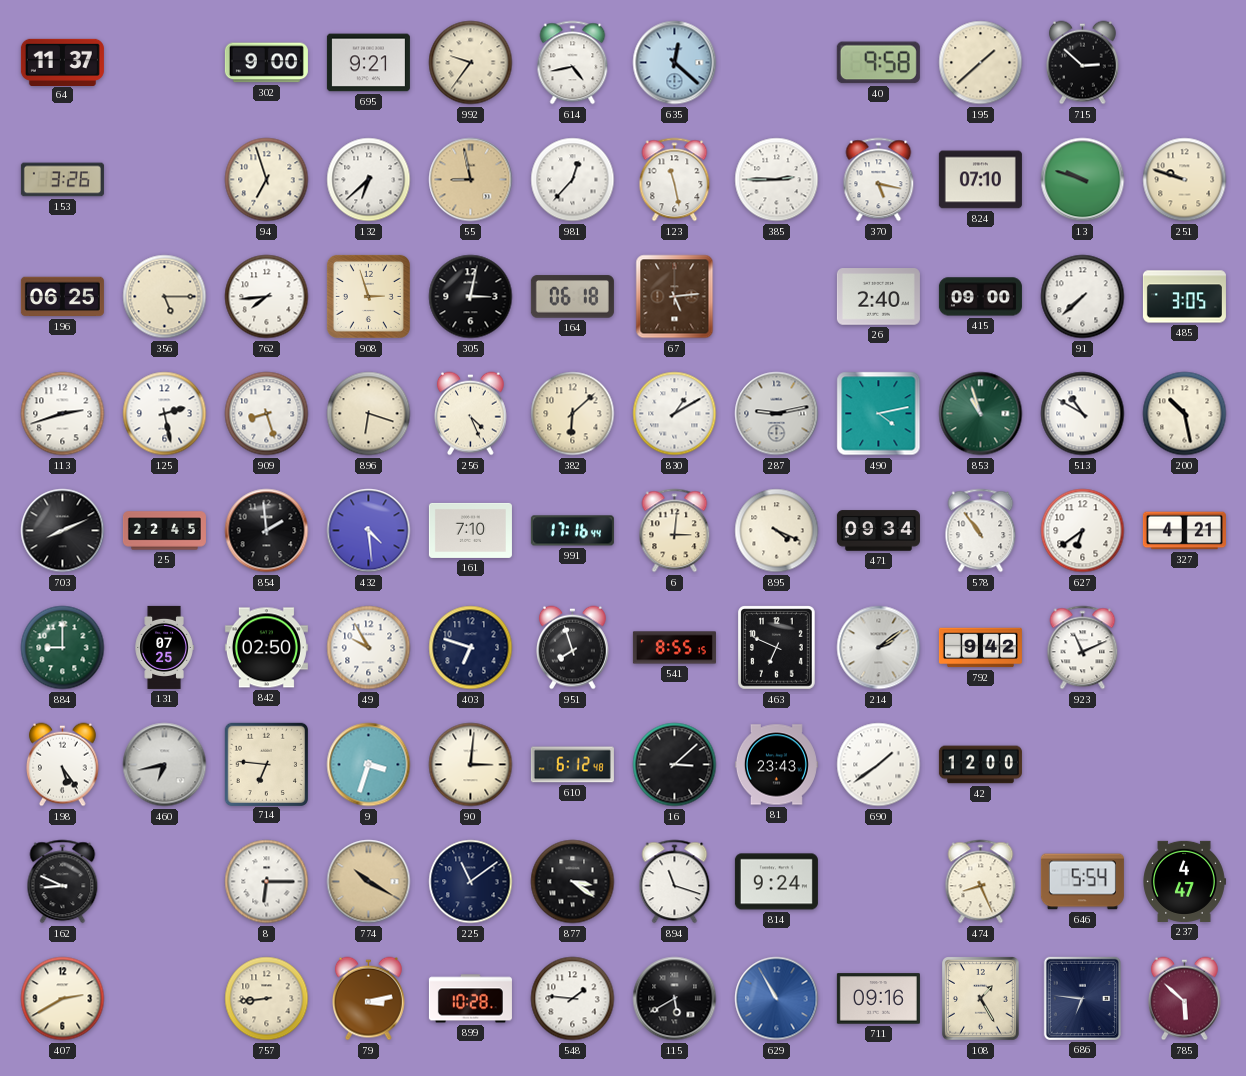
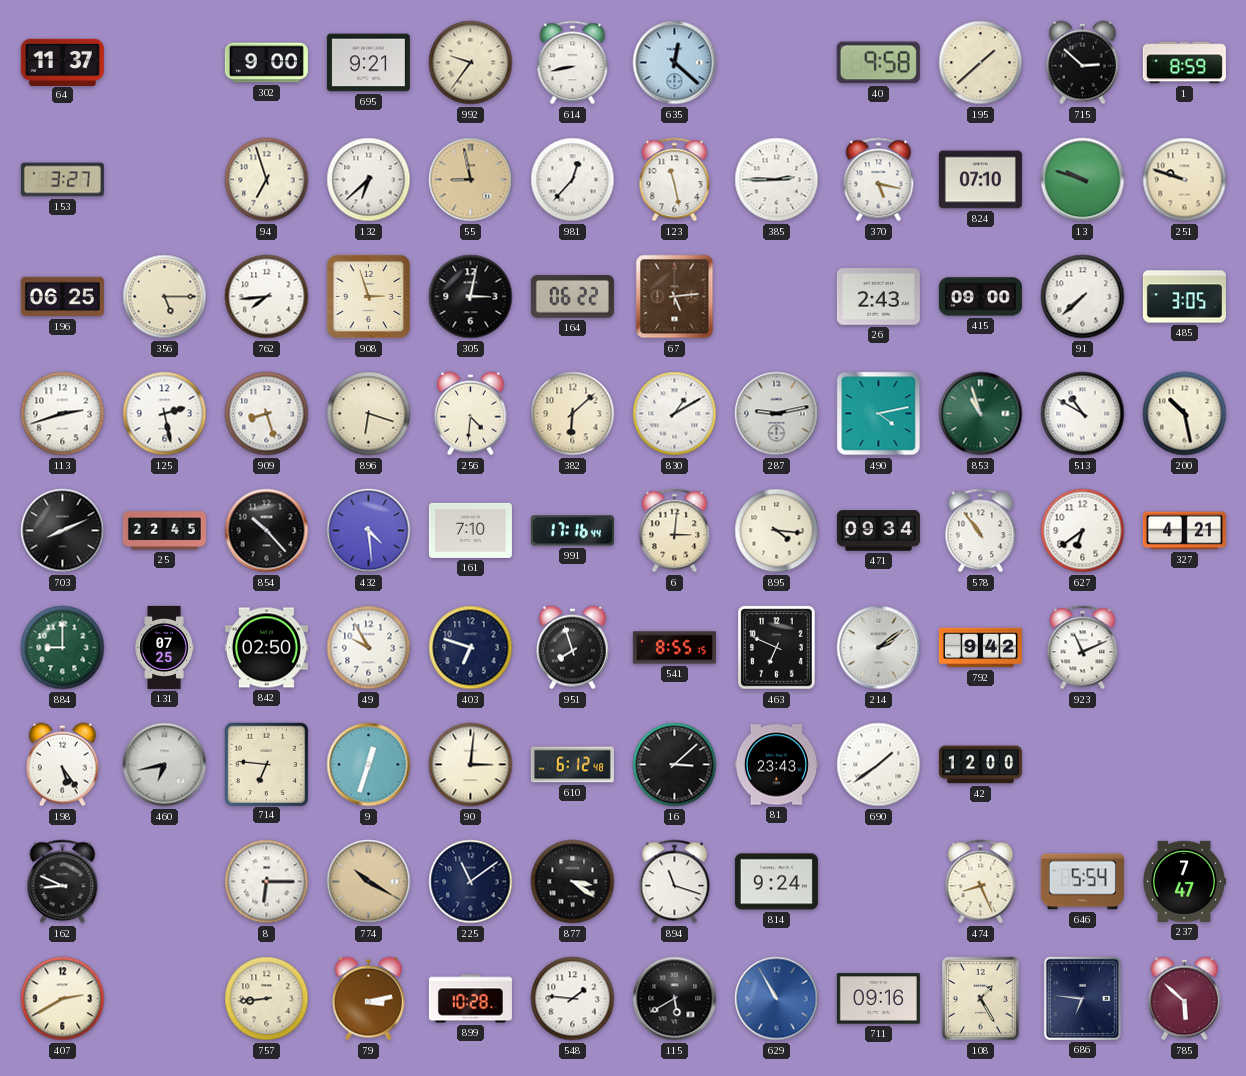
614: 4:43 -> 8:43 (573, 63)
1: none -> 8:59 (1184, 63)
153: 3:26 -> 3:27 (62, 180)
164: 06:18 -> 06:22 (572, 297)
26: 2:40 -> 2:43 (878, 297)
256: 4:26 -> 4:31 (471, 414)
854: 1:59 -> 10:23 (267, 531)
895: 4:19 -> 4:16 (777, 531)
9: 3:33 -> 12:33 (369, 765)
237: 4:47 -> 7:47 (1184, 881)
